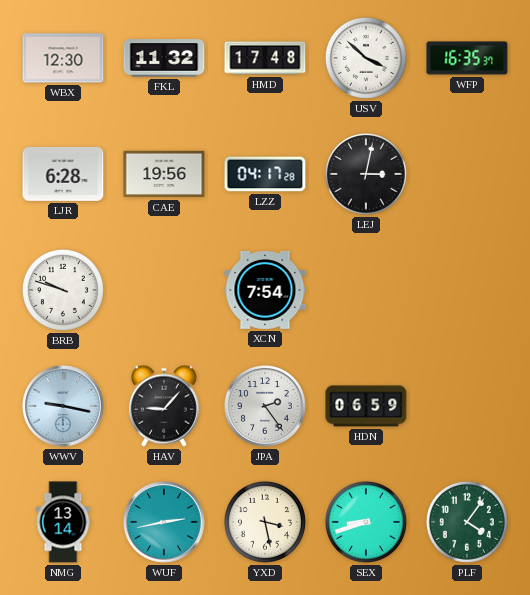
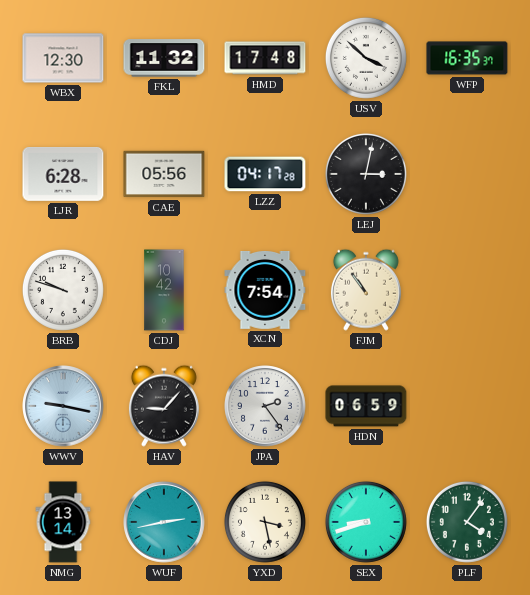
CAE: 19:56 -> 05:56 (164, 174)
CDJ: none -> 10:42 (164, 290)
FJM: none -> 10:54 (366, 290)
